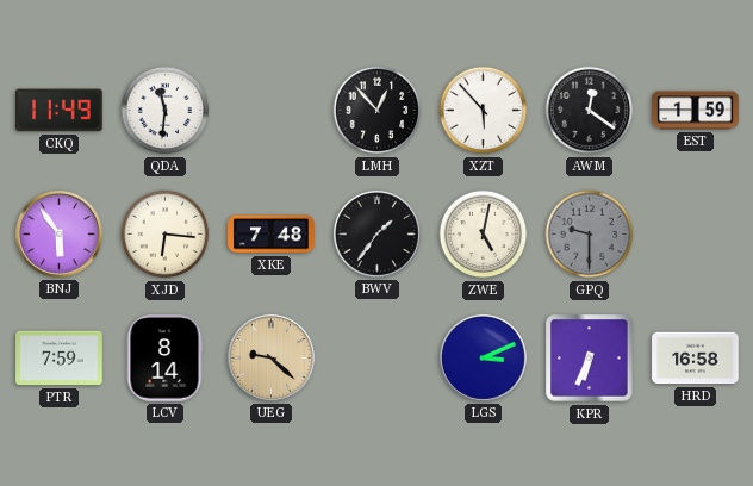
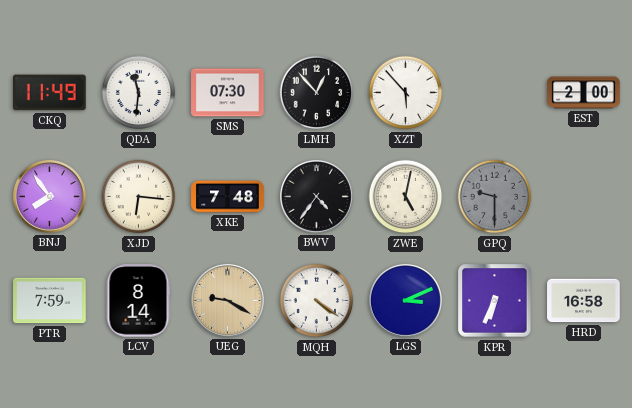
SMS: none -> 07:30 (228, 93)
AWM: 12:21 -> none (590, 111)
EST: 1:59 -> 2:00 (584, 93)
BNJ: 5:54 -> 7:54 (49, 196)
BWV: 1:36 -> 4:36 (316, 196)
UEG: 9:22 -> 9:20 (227, 300)
MQH: none -> 4:21 (317, 301)
